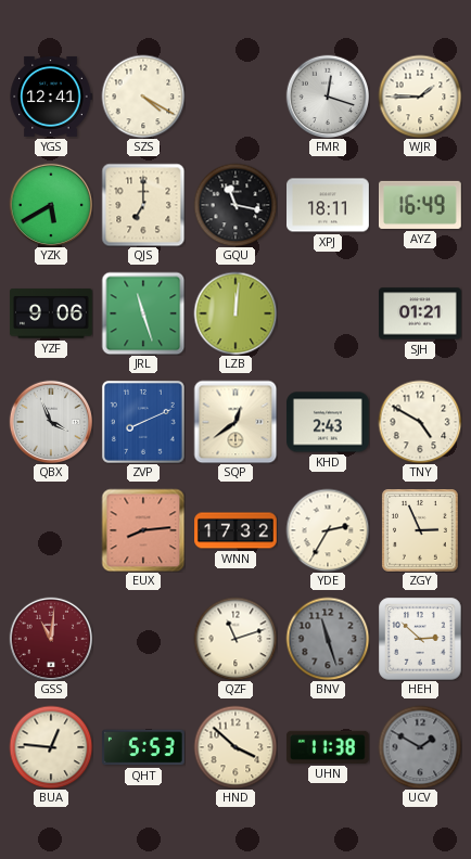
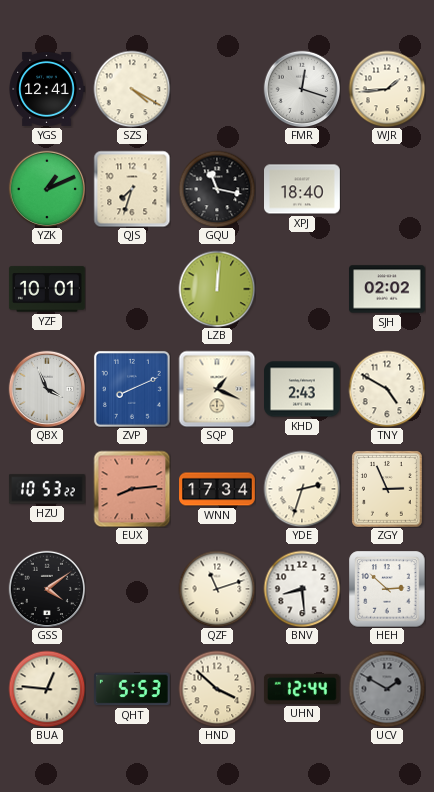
WJR: 1:45 -> 1:44 (387, 89)
YZK: 5:40 -> 1:11 (47, 189)
QJS: 7:00 -> 7:33 (132, 189)
XPJ: 18:11 -> 18:40 (303, 189)
AYZ: 16:49 -> none (421, 205)
YZF: 9:06 -> 10:01 (47, 289)
JRL: 11:27 -> none (143, 313)
SJH: 01:21 -> 02:02 (388, 289)
SQP: 12:39 -> 1:19 (217, 389)
HZU: none -> 10:53 (47, 489)
WNN: 17:32 -> 17:34 (217, 489)
YDE: 2:35 -> 2:33 (302, 489)
GSS: 11:01 -> 4:09 (47, 589)
GSS dial: burgundy -> black (47, 589)
BNV: 11:27 -> 8:29 (302, 589)
BNV dial: grey -> white (302, 589)
UHN: 11:38 -> 12:44 (302, 689)
